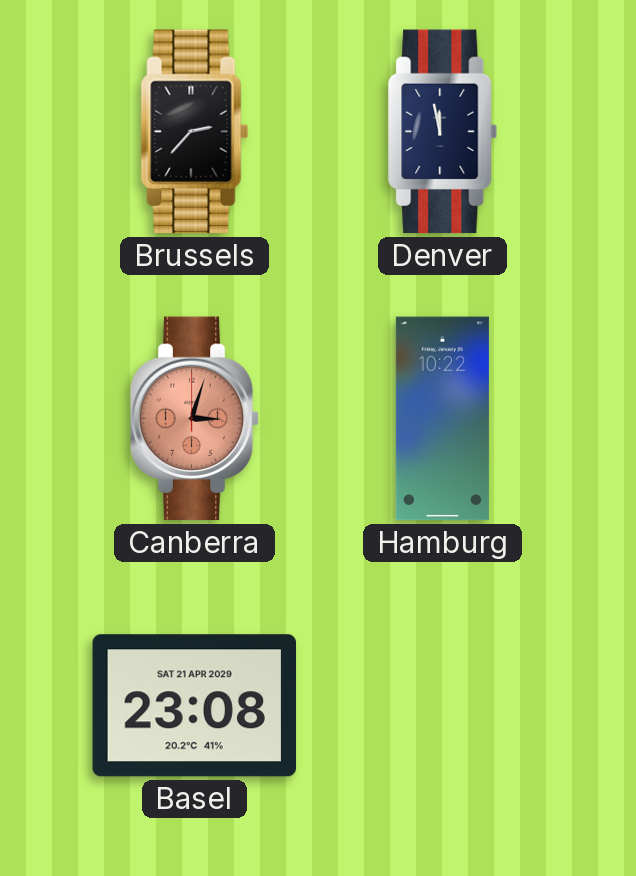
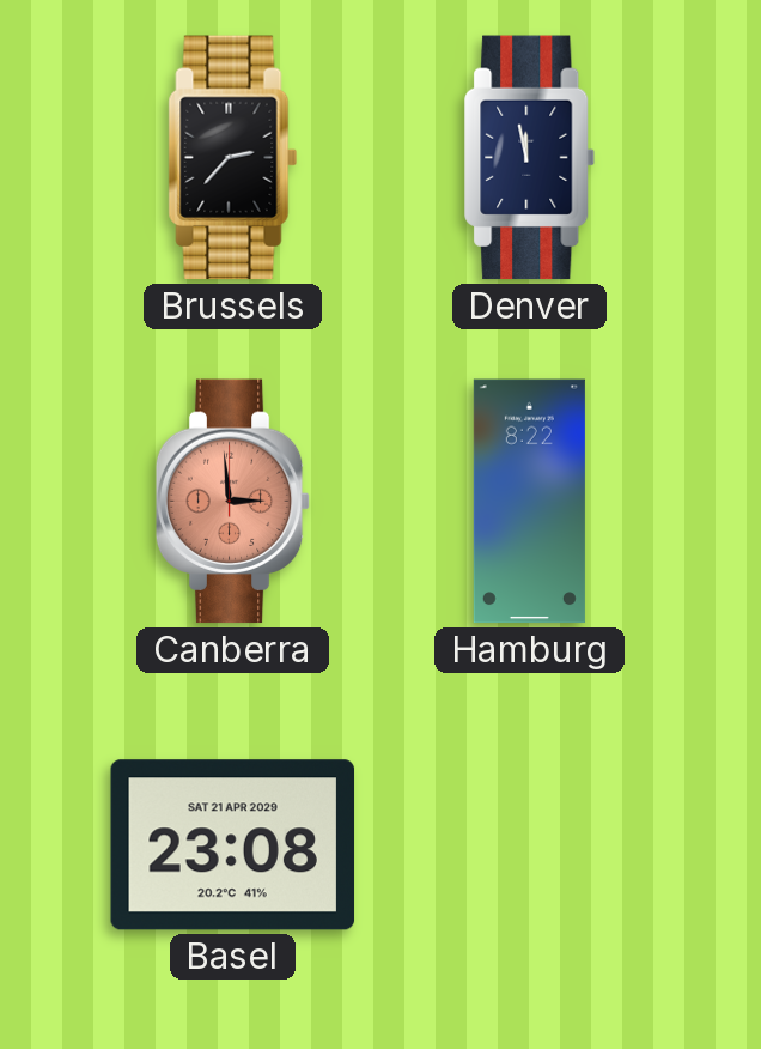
Canberra: 3:03 -> 2:59 (233, 502)
Hamburg: 10:22 -> 8:22 (529, 502)
